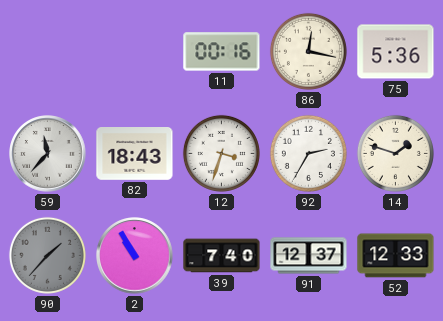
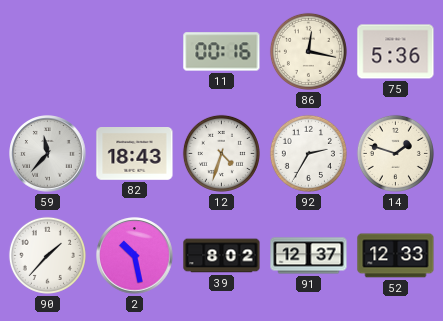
12: 3:33 -> 4:33 (221, 153)
90 dial: grey -> white (47, 255)
2: 10:55 -> 10:28 (135, 256)
39: 7:40 -> 8:02 (222, 256)
